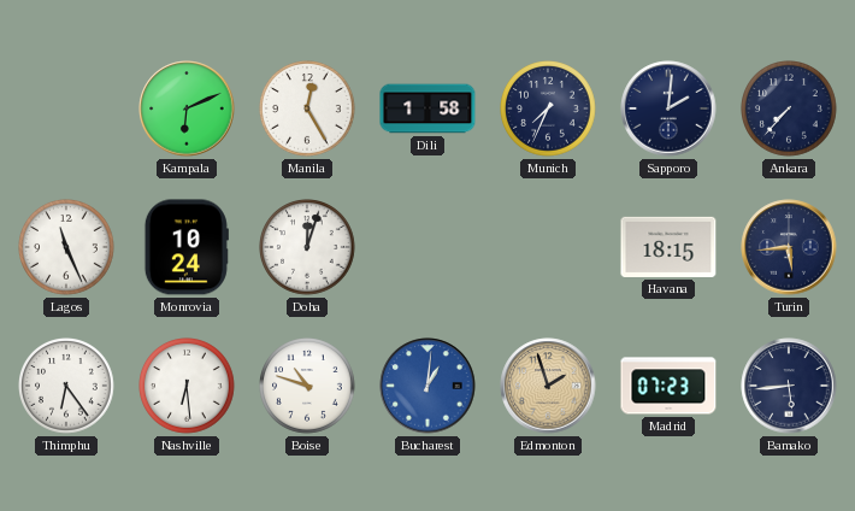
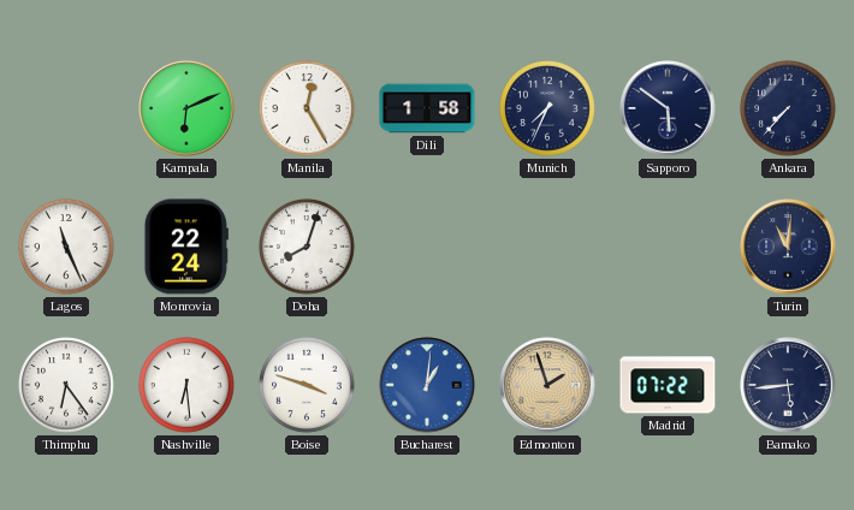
Sapporo: 2:01 -> 5:51 (668, 108)
Monrovia: 10:24 -> 22:24 (186, 247)
Doha: 12:03 -> 8:03 (308, 248)
Havana: 18:15 -> none (668, 247)
Turin: 5:44 -> 11:01 (788, 247)
Boise: 10:48 -> 3:48 (308, 386)
Madrid: 07:23 -> 07:22 (668, 385)
